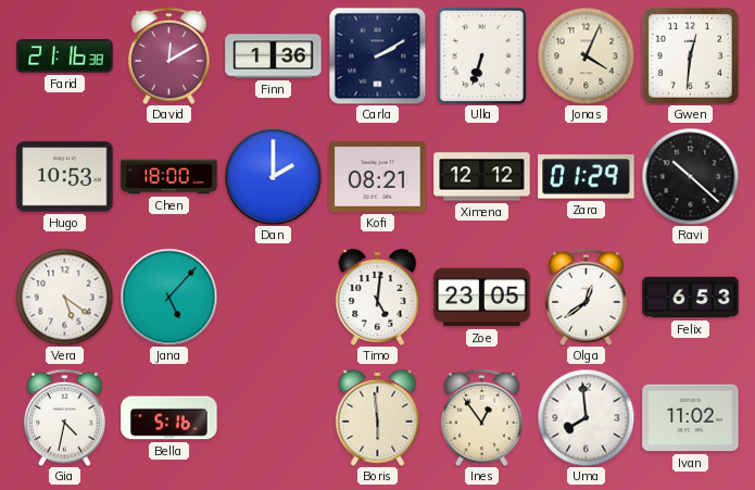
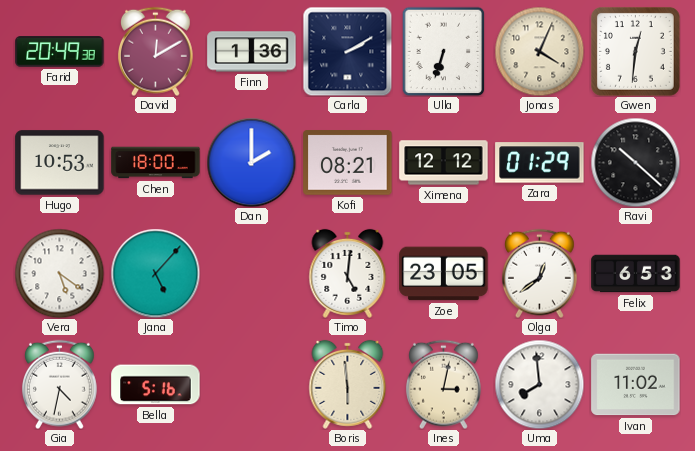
Farid: 21:16 -> 20:49 (60, 52)
Ines: 12:54 -> 3:02 (443, 384)
